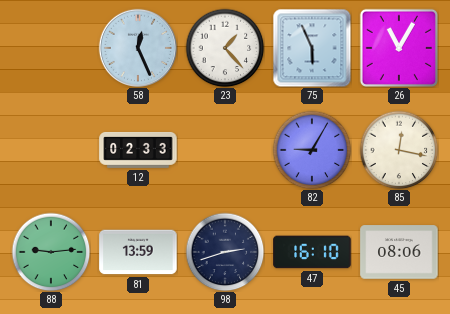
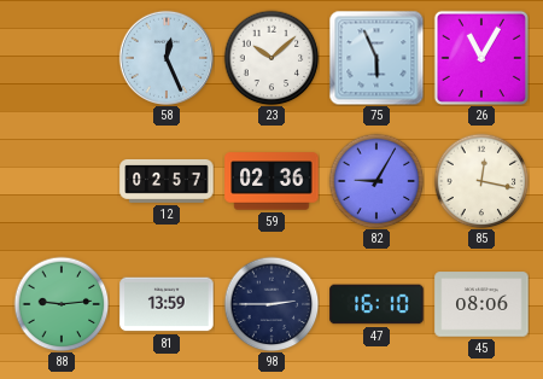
23: 1:23 -> 10:08 (271, 58)
12: 02:33 -> 02:57 (167, 181)
59: none -> 02:36 (271, 181)
98: 2:42 -> 2:45 (271, 304)
